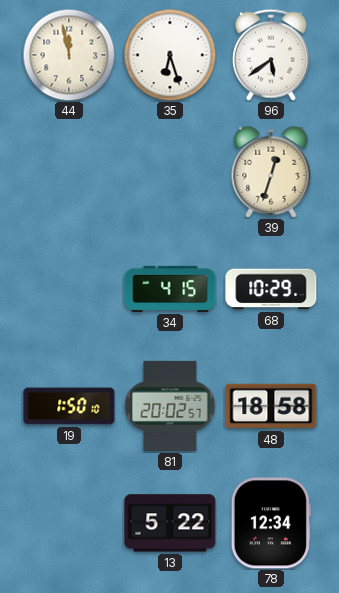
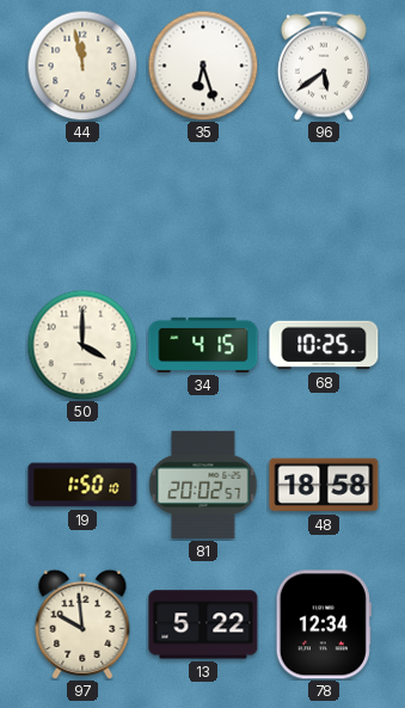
39: 12:33 -> none (271, 172)
50: none -> 4:00 (82, 345)
68: 10:29 -> 10:25 (324, 345)
97: none -> 9:59 (82, 624)
